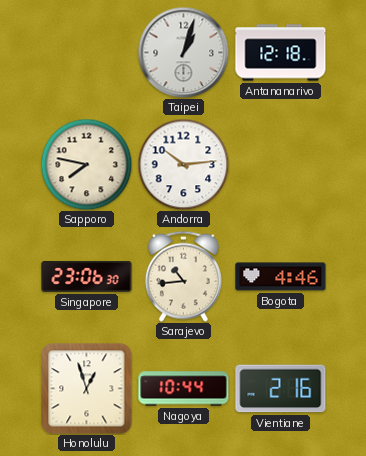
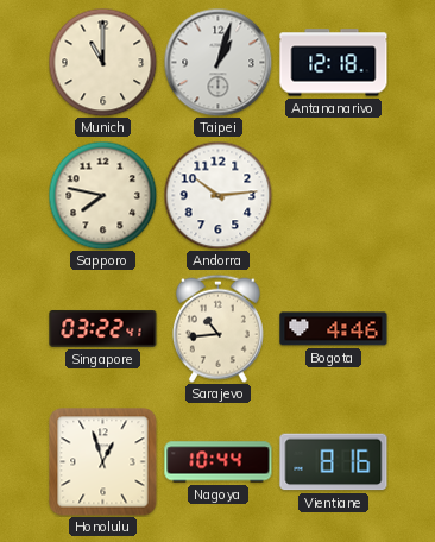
Munich: none -> 11:00 (102, 62)
Singapore: 23:06 -> 03:22 (103, 328)
Vientiane: 2:16 -> 8:16 (334, 462)
